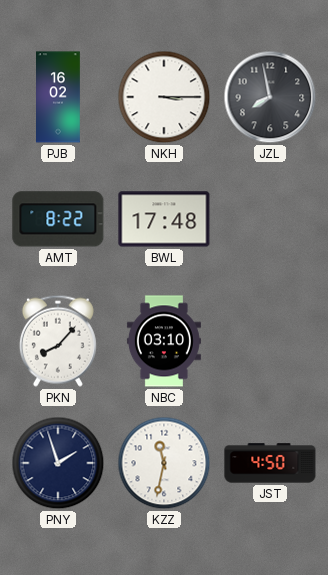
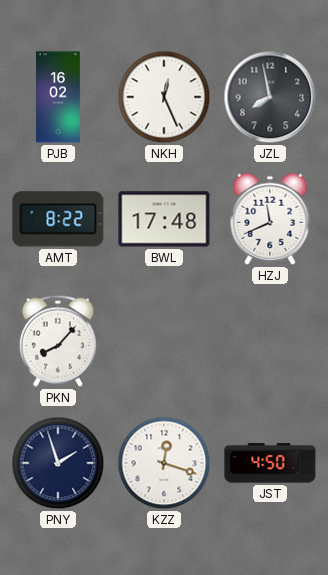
NKH: 3:15 -> 12:26 (164, 97)
HZJ: none -> 11:41 (270, 219)
NBC: 03:10 -> none (164, 341)
KZZ: 11:32 -> 12:18 (164, 463)
